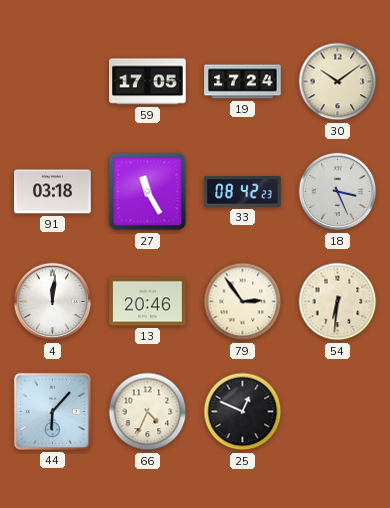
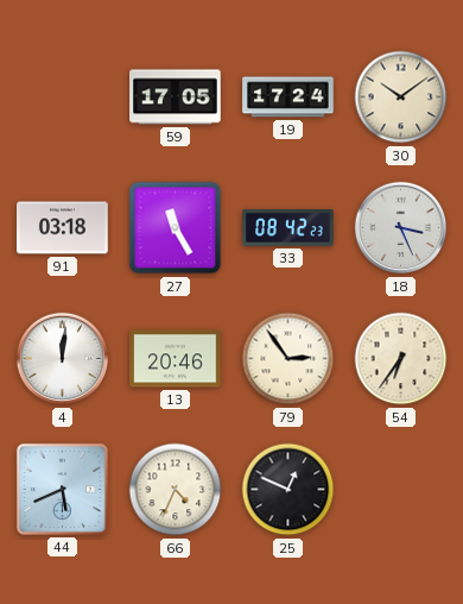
54: 6:31 -> 6:36 (401, 359)
44: 6:07 -> 5:41 (62, 489)
